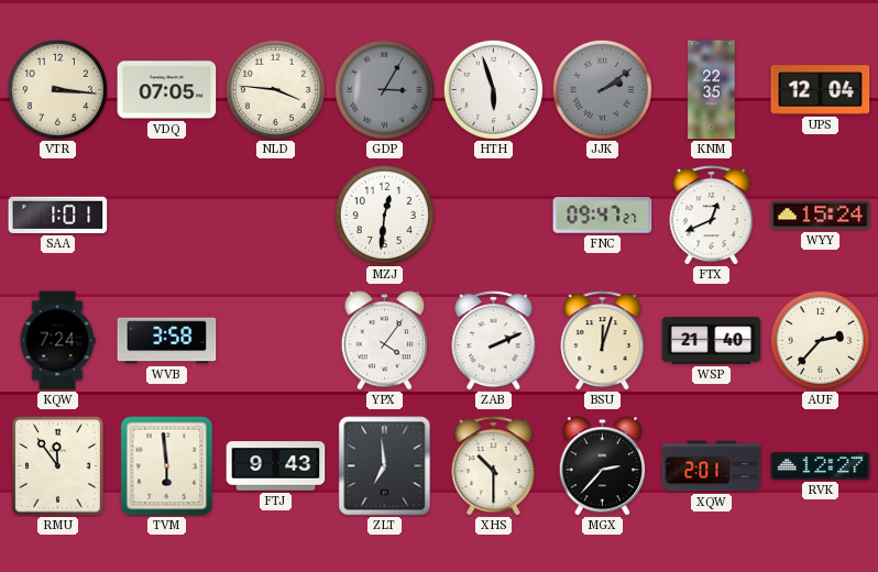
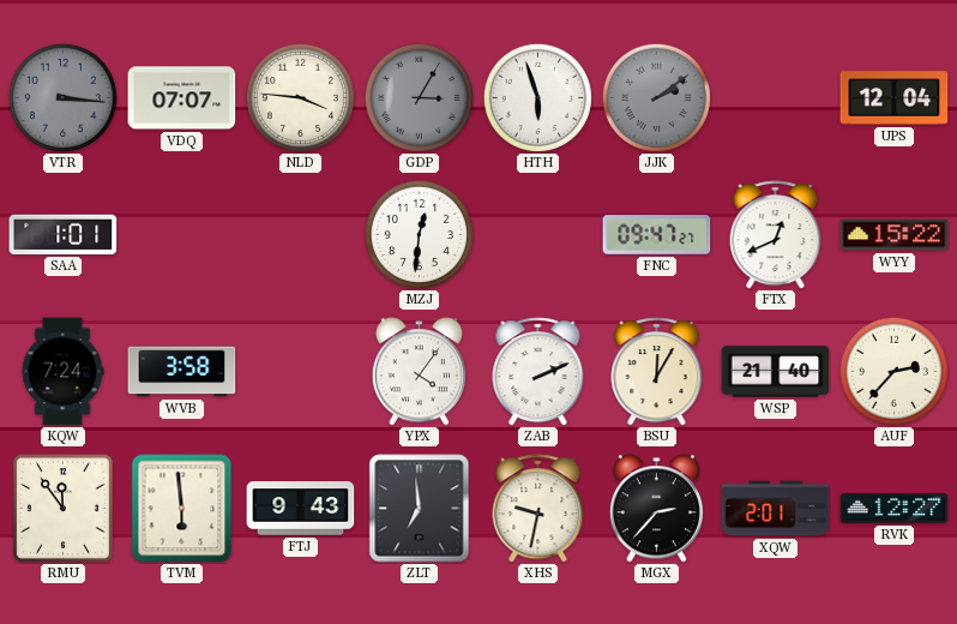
VTR dial: cream -> grey (62, 97)
VDQ: 07:05 -> 07:07 (182, 98)
KNM: 22:35 -> none (712, 90)
WYY: 15:24 -> 15:22 (895, 235)
BSU: 12:03 -> 12:05 (657, 372)
XHS: 10:30 -> 9:32 (538, 509)
